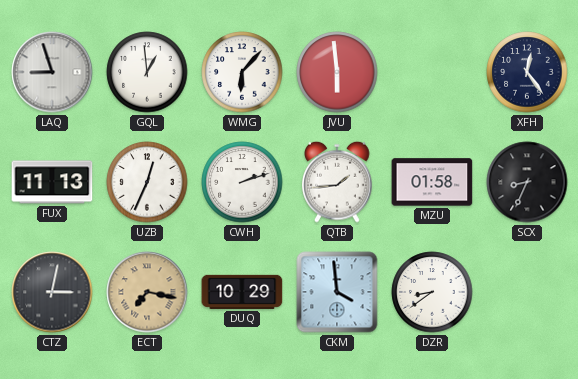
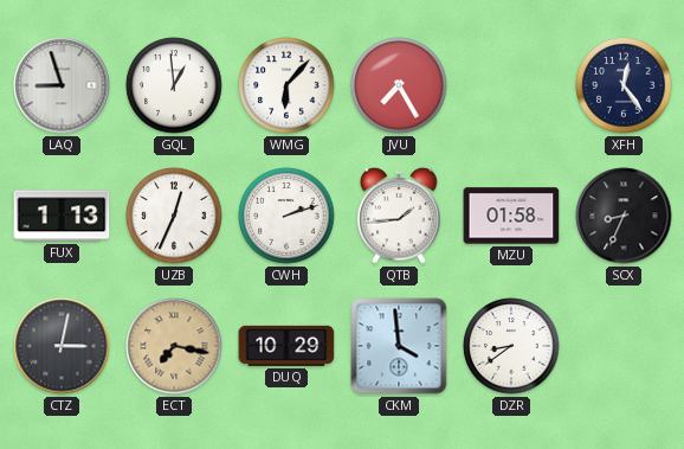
JVU: 5:59 -> 7:25 (399, 85)
FUX: 11:13 -> 1:13 (62, 216)
